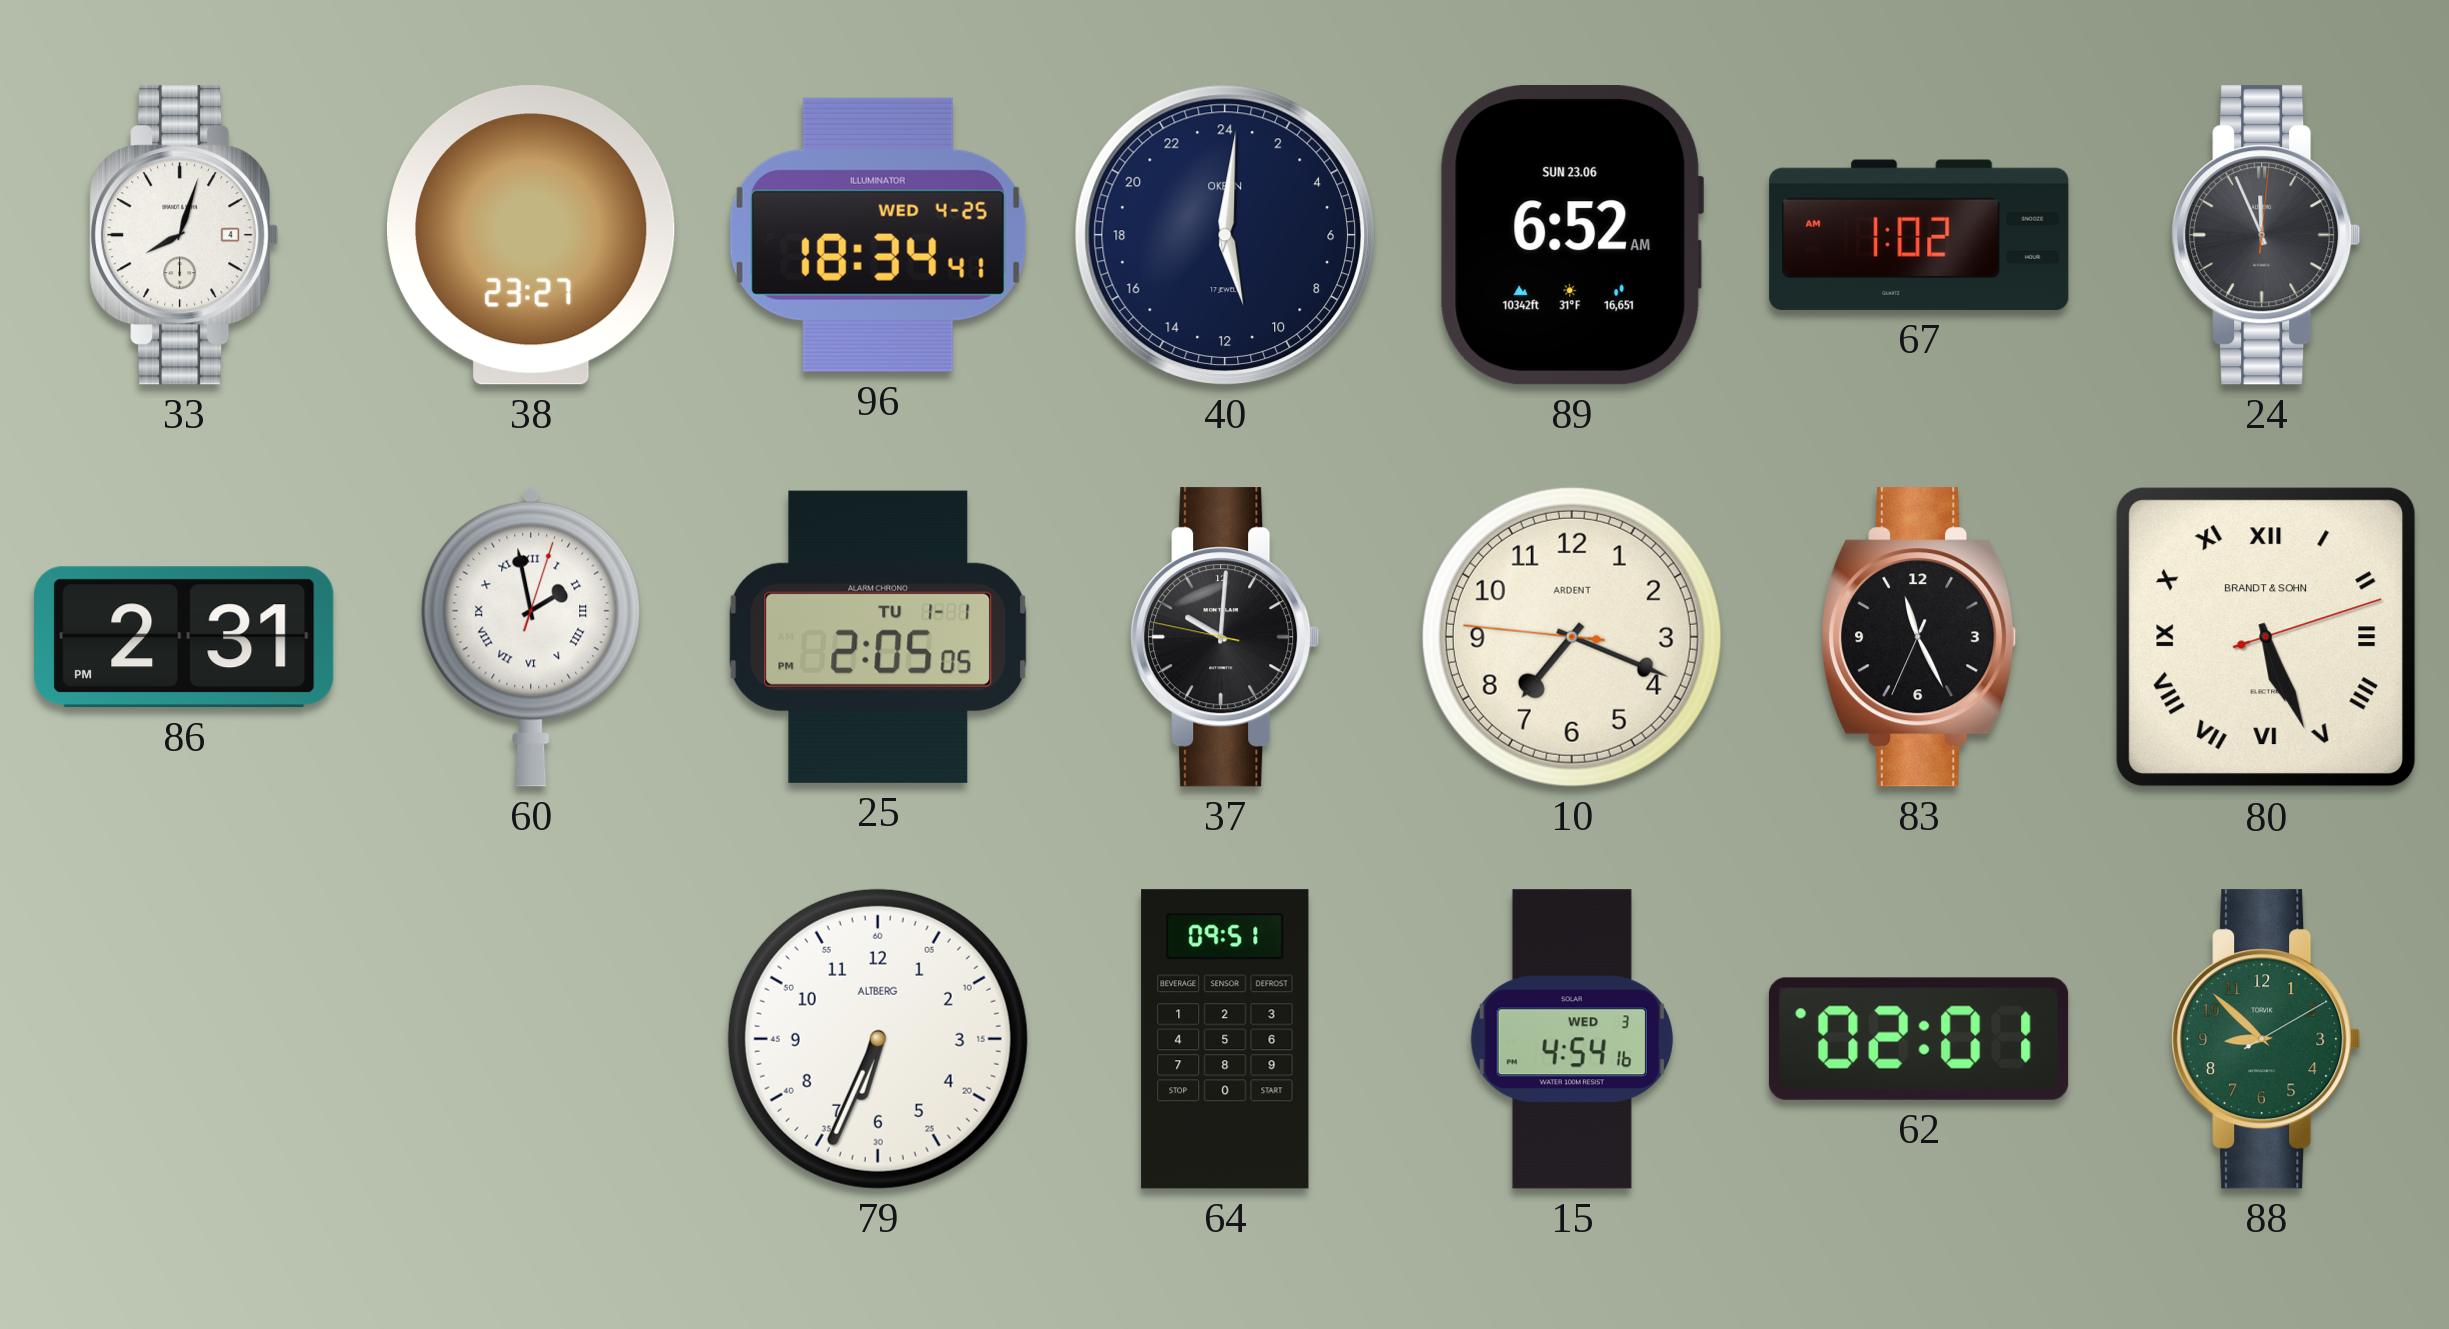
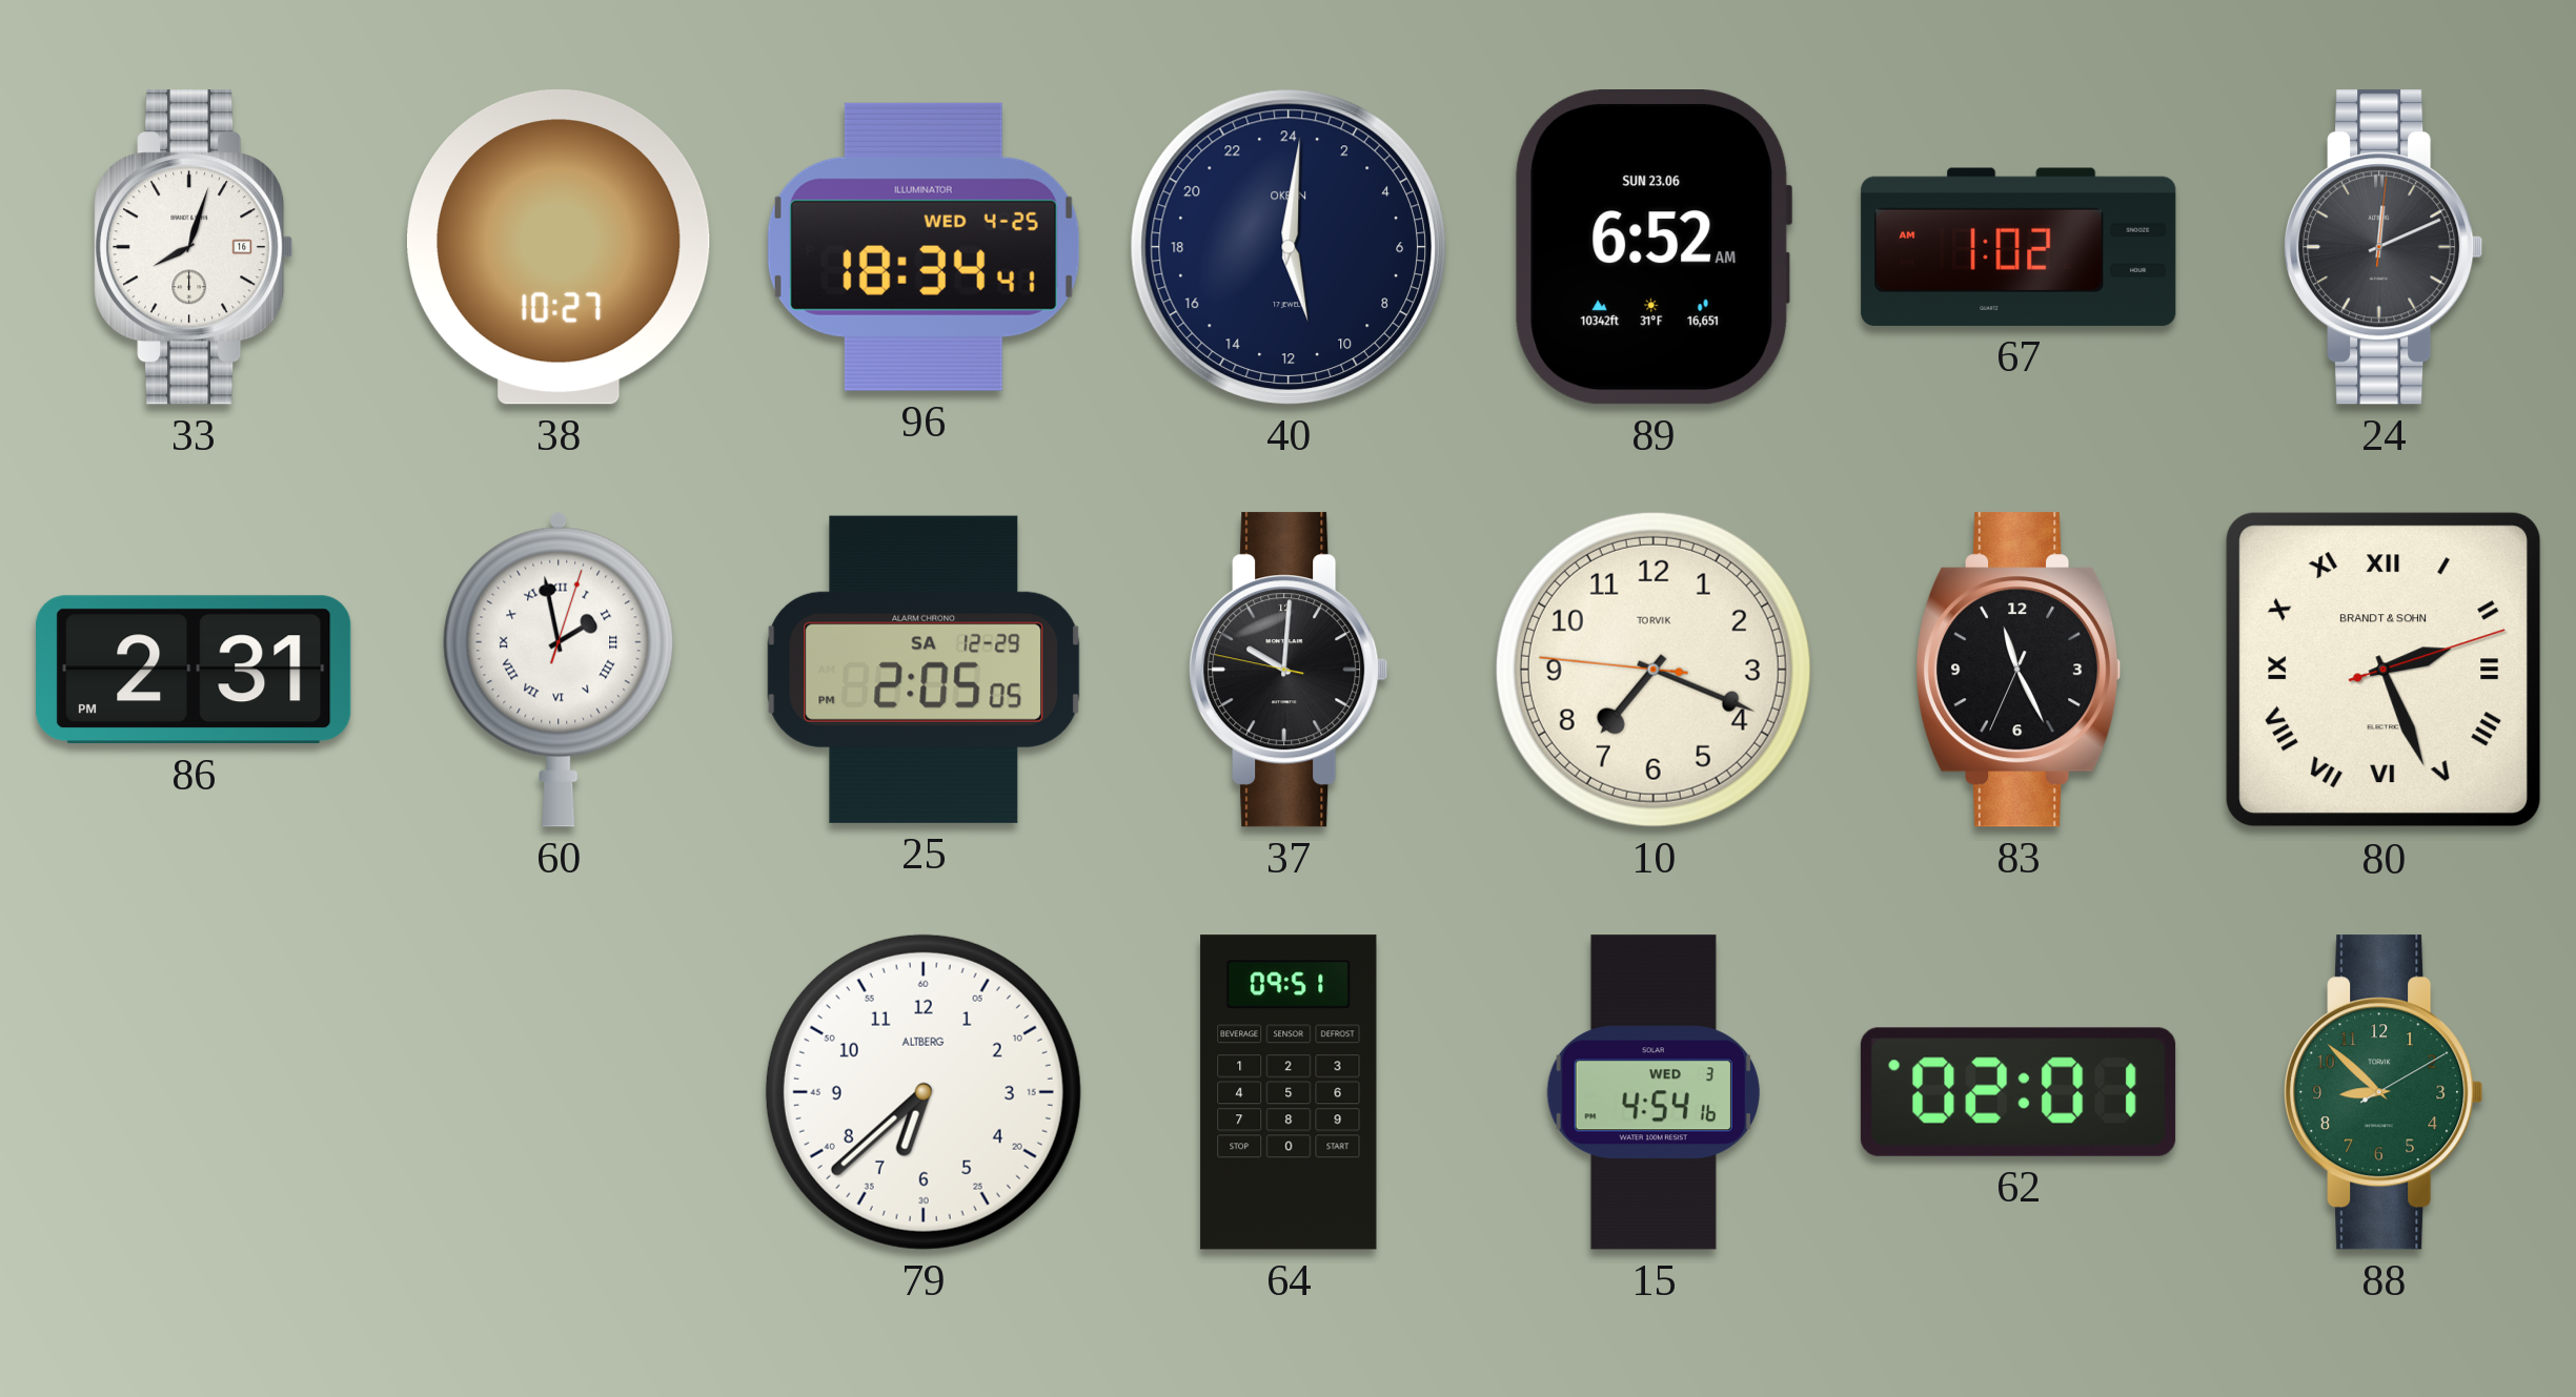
33 date: 4 -> 16 (194, 247)
38: 23:27 -> 10:27 (559, 247)
24: 11:56 -> 12:11 (2384, 247)
25 date: TU 1-1 -> SA 12-29 (924, 670)
10 brand: ARDENT -> TORVIK (1654, 670)
80: 5:26 -> 2:26 (2384, 670)
79: 6:34 -> 6:38 (924, 1092)
